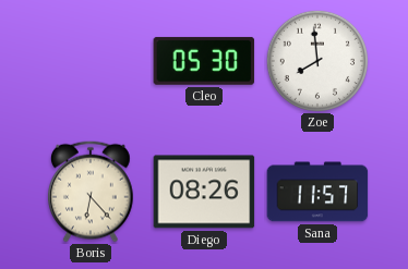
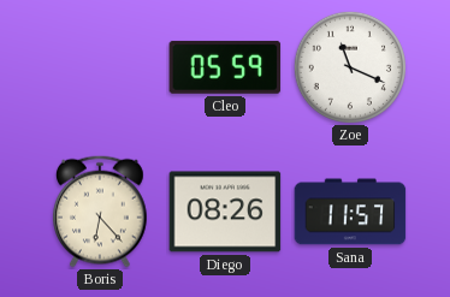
Cleo: 05:30 -> 05:59 (225, 67)
Zoe: 7:59 -> 11:19 (350, 67)
